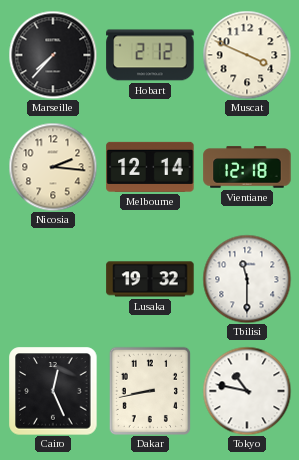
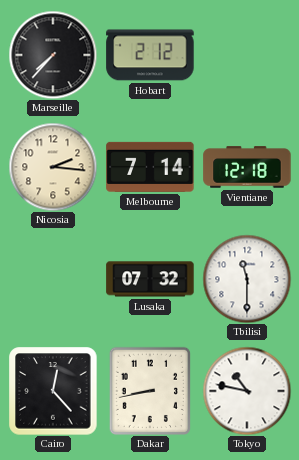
Muscat: 3:49 -> none (247, 55)
Melbourne: 12:14 -> 7:14 (150, 167)
Lusaka: 19:32 -> 07:32 (150, 279)
Cairo: 12:26 -> 12:23 (53, 391)
